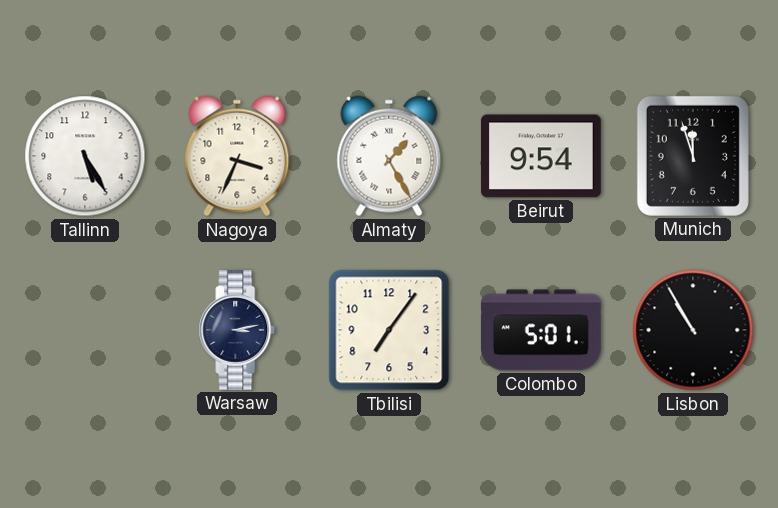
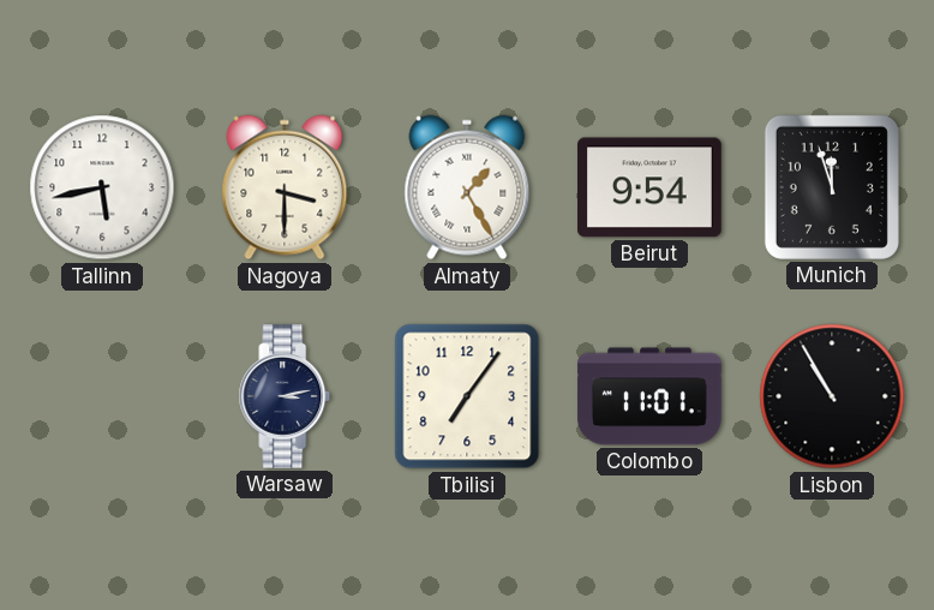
Tallinn: 5:25 -> 5:43 (102, 187)
Nagoya: 3:34 -> 3:30 (285, 187)
Colombo: 5:01 -> 11:01 (649, 396)
